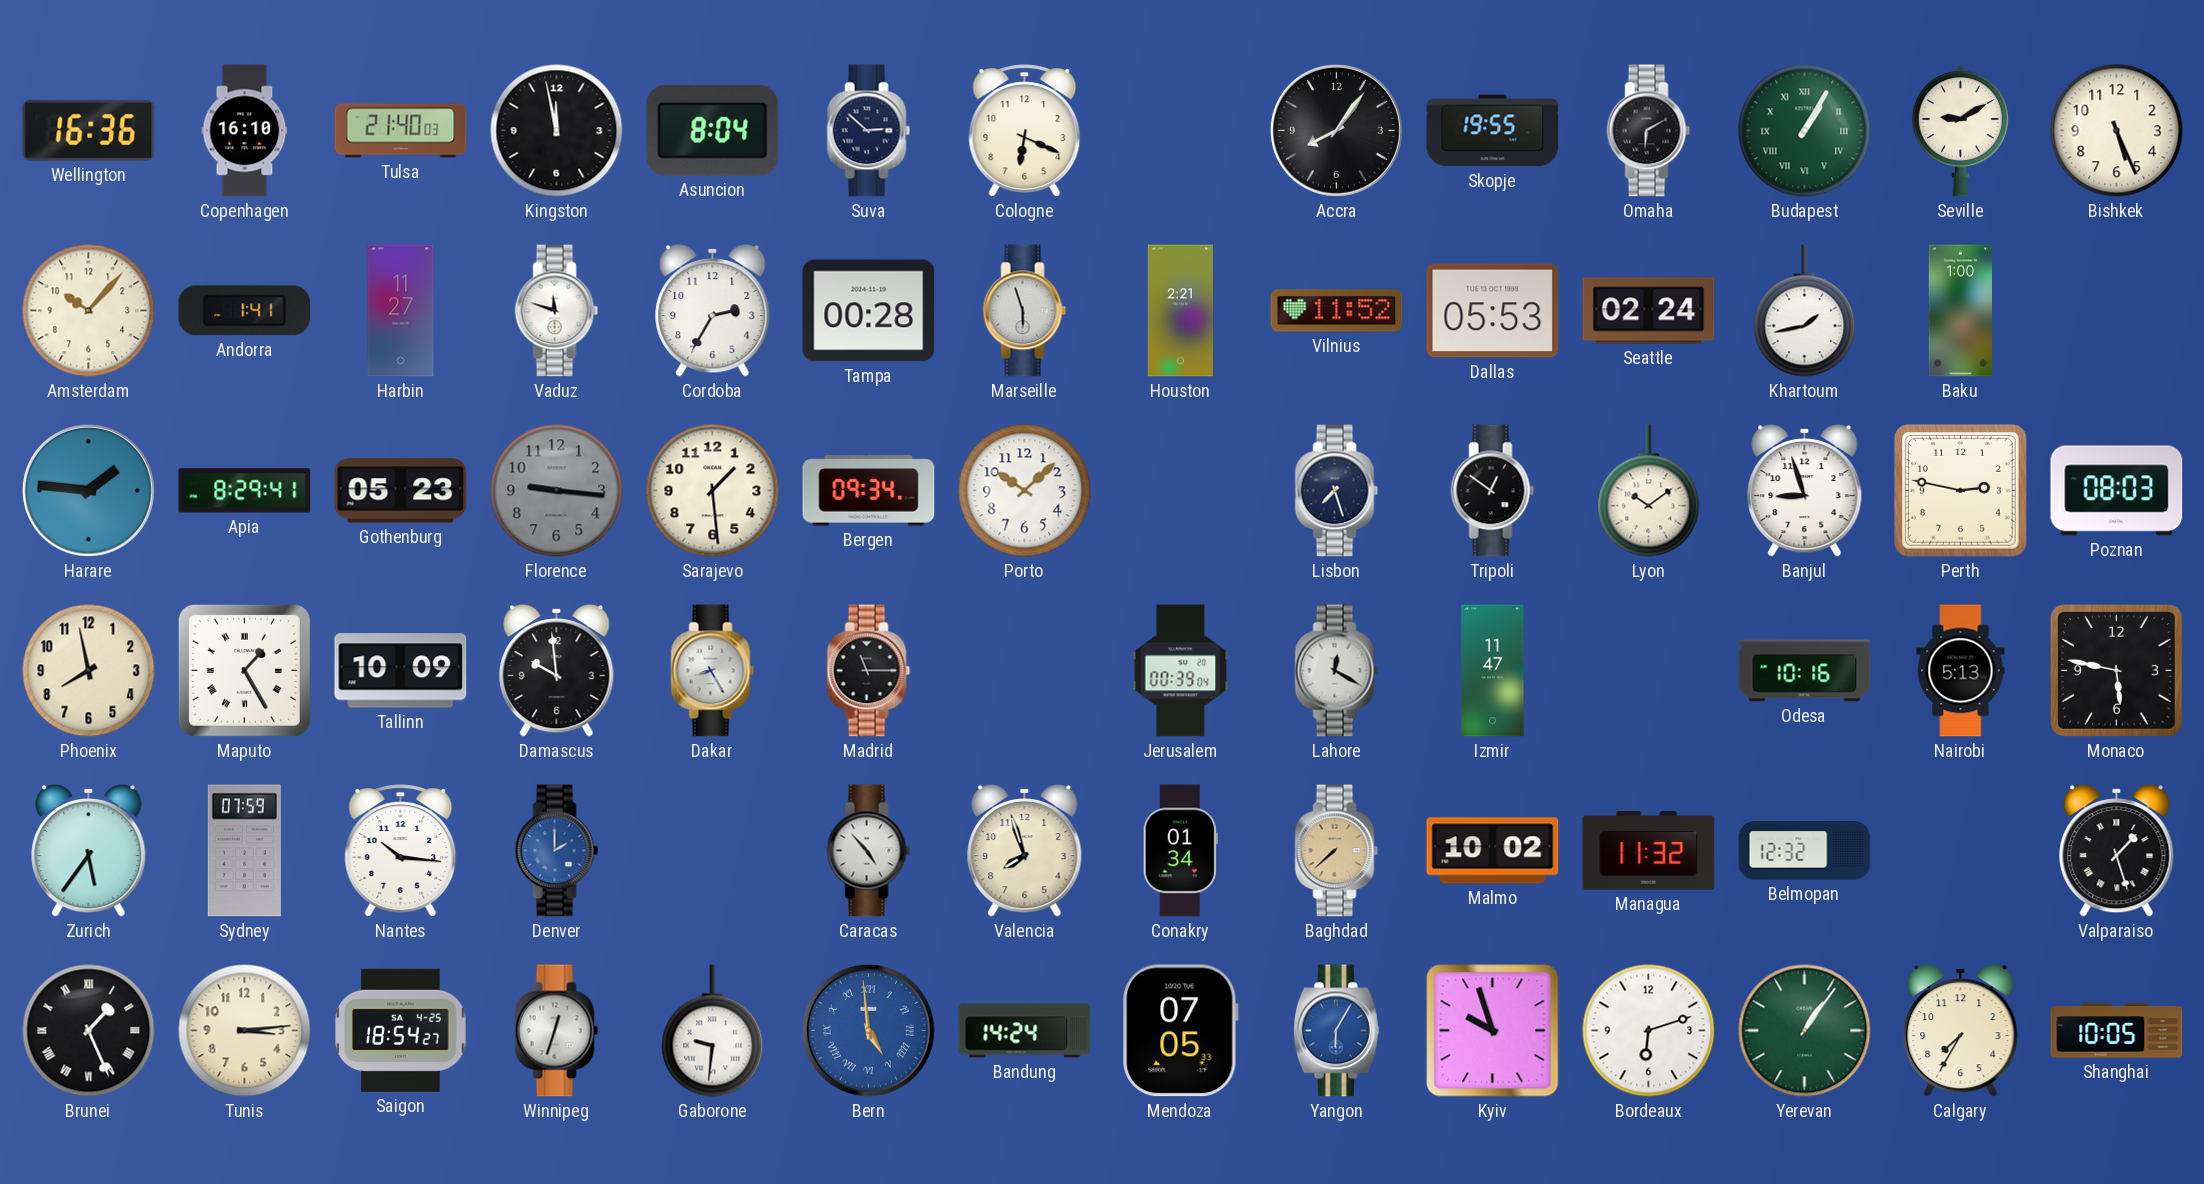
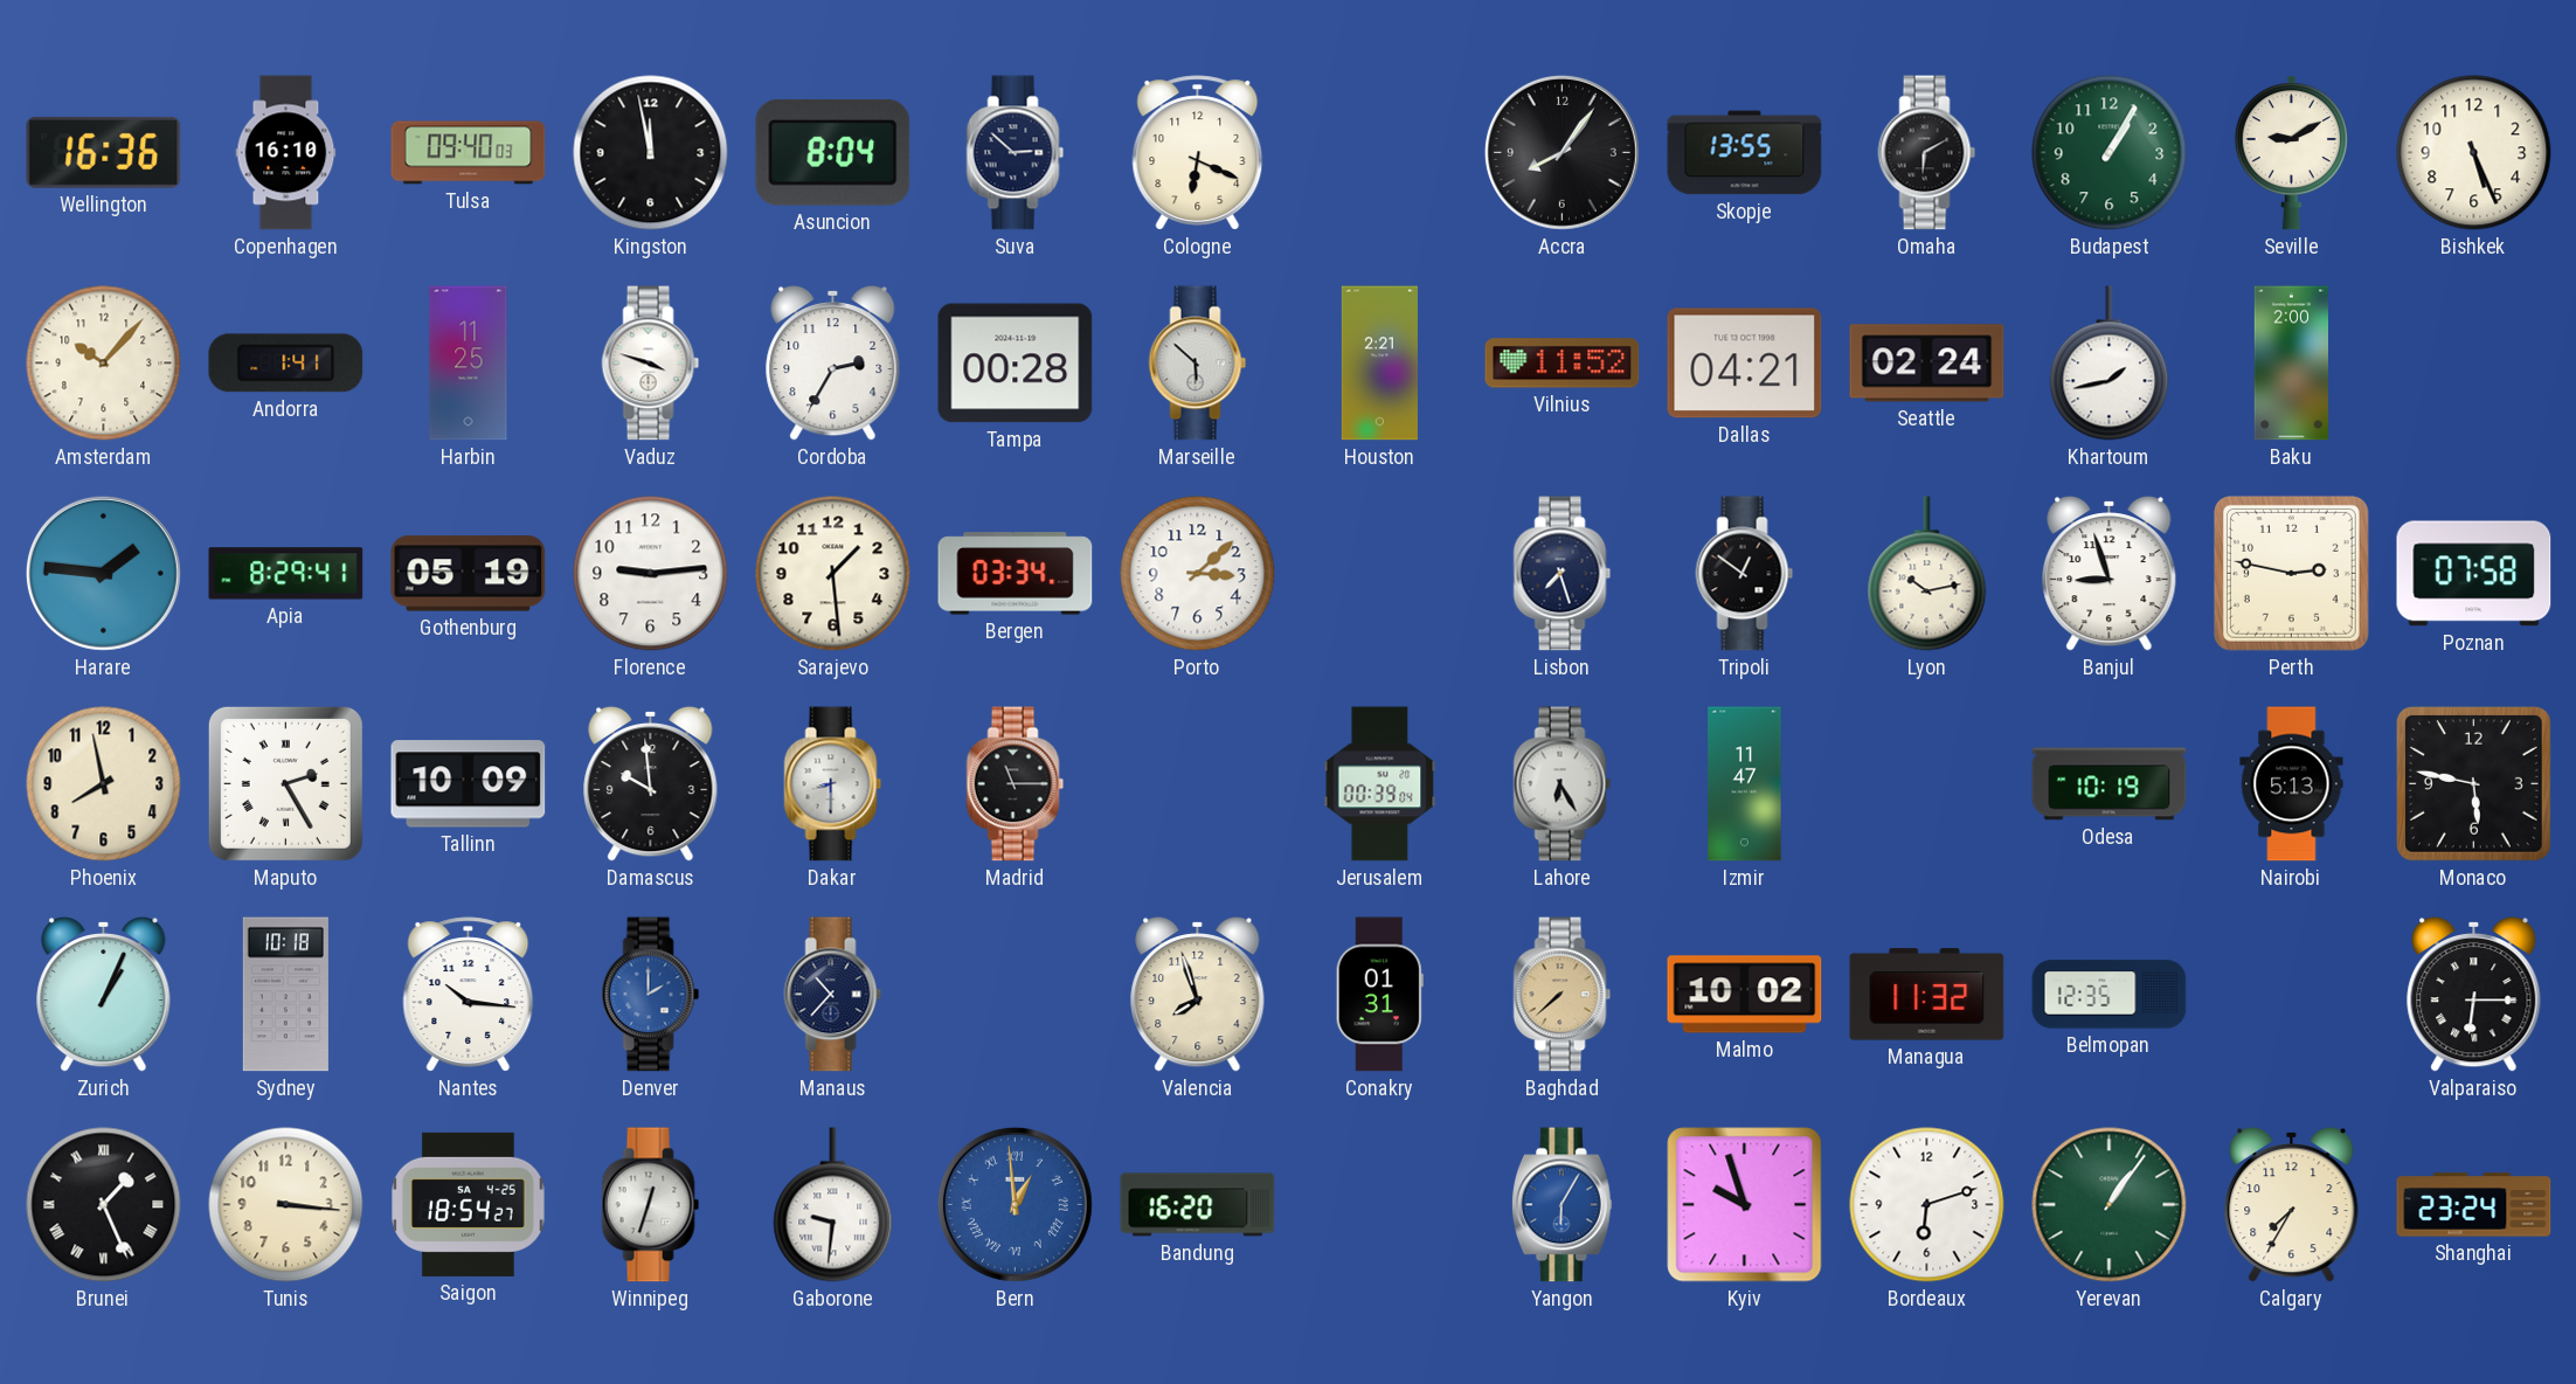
Tulsa: 21:40 -> 09:40 (469, 153)
Skopje: 19:55 -> 13:55 (1745, 153)
Budapest numerals: Roman -> Arabic (2110, 153)
Harbin: 11:27 -> 11:25 (469, 364)
Vaduz: 11:48 -> 3:48 (651, 364)
Marseille: 5:57 -> 5:52 (1198, 364)
Dallas: 05:53 -> 04:21 (1745, 364)
Baku: 1:00 -> 2:00 (2291, 364)
Gothenburg: 05:23 -> 05:19 (469, 574)
Florence: 9:16 -> 9:14 (651, 574)
Florence dial: grey -> white (651, 574)
Bergen: 09:34 -> 03:34 (1016, 574)
Porto: 10:08 -> 3:08 (1198, 574)
Lyon: 10:09 -> 10:13 (1927, 574)
Poznan: 08:03 -> 07:58 (2474, 574)
Maputo: 1:25 -> 2:25 (285, 783)
Dakar: 8:25 -> 8:30 (833, 784)
Lahore: 12:20 -> 6:25 (1563, 784)
Odesa: 10:16 -> 10:19 (2110, 784)
Zurich: 5:36 -> 1:04 (104, 994)
Sydney: 07:59 -> 10:18 (285, 995)
Manaus: none -> 10:37 (833, 995)
Caracas: 4:53 -> none (869, 851)
Conakry: 01:34 -> 01:31 (1379, 995)
Belmopan: 12:32 -> 12:35 (2110, 995)
Valparaiso: 1:27 -> 6:15 (2474, 994)
Tunis: 3:14 -> 3:16 (286, 1205)
Bern: 4:59 -> 12:59 (1015, 1204)
Bandung: 14:24 -> 16:20 (1198, 1205)
Mendoza: 07:05 -> none (1180, 1031)
Shanghai: 10:05 -> 23:24 (2474, 1205)
